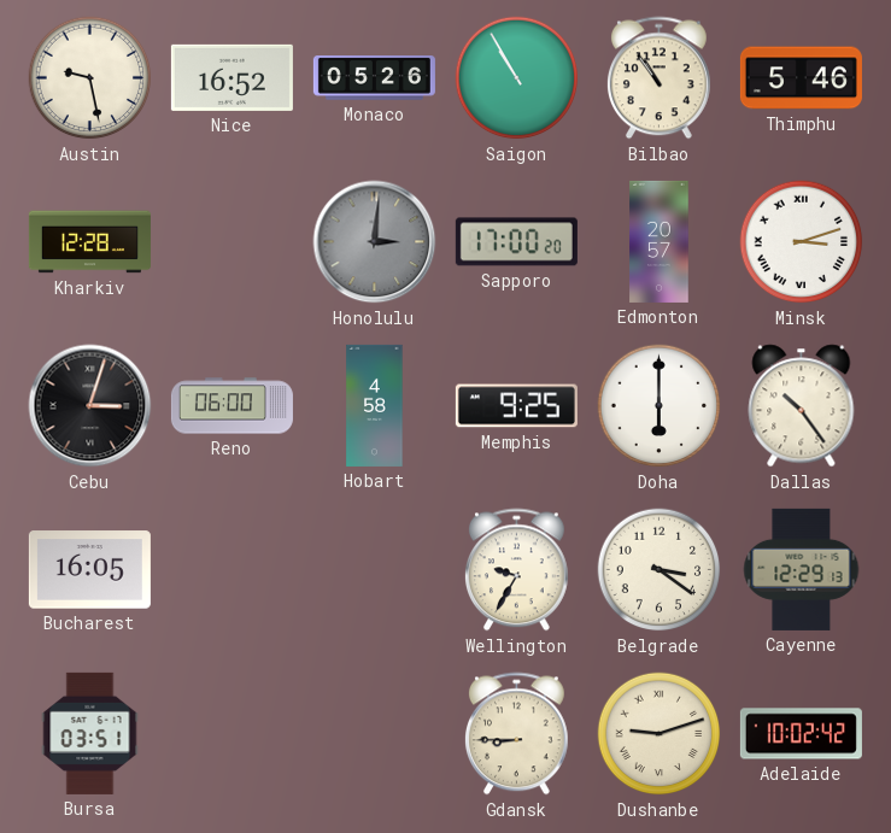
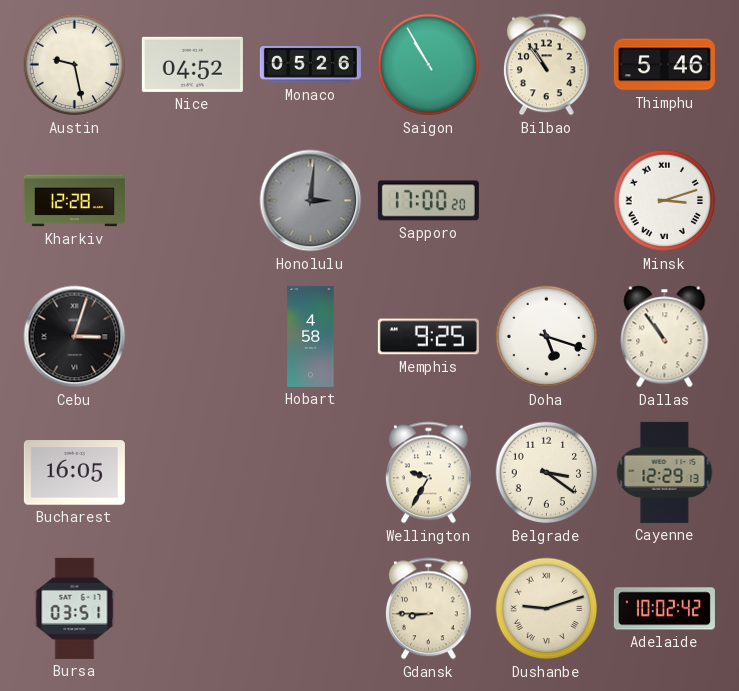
Nice: 16:52 -> 04:52 (192, 64)
Edmonton: 20:57 -> none (660, 241)
Reno: 06:00 -> none (231, 406)
Doha: 6:00 -> 5:18 (547, 337)
Dallas: 10:24 -> 10:54 (665, 337)
